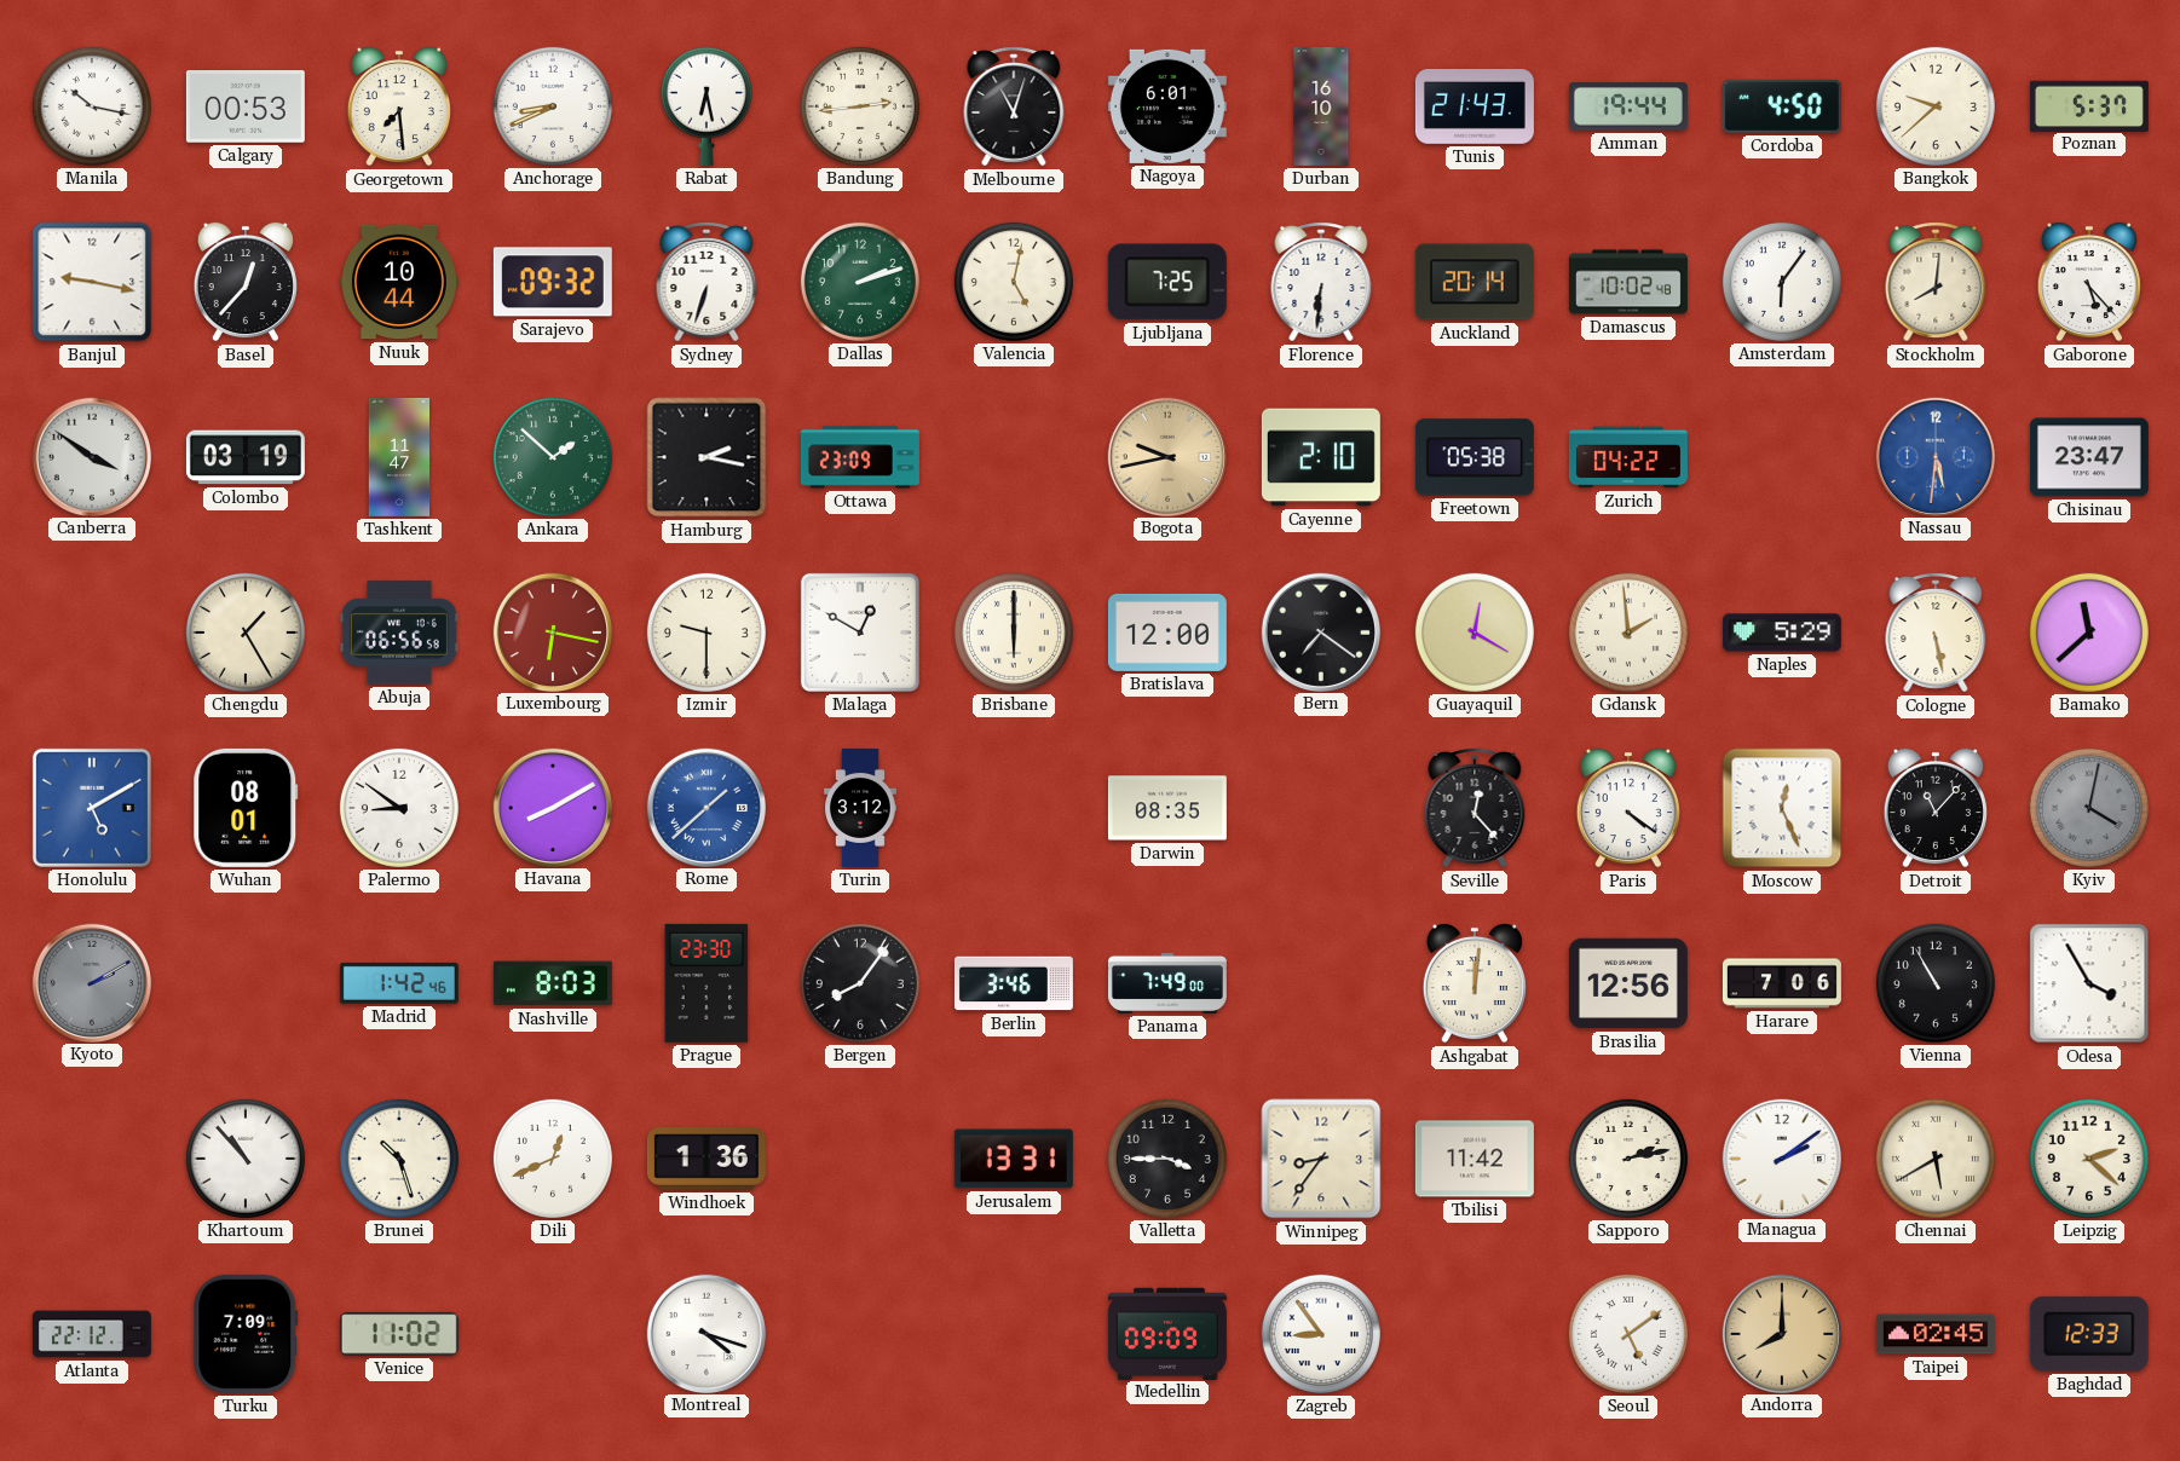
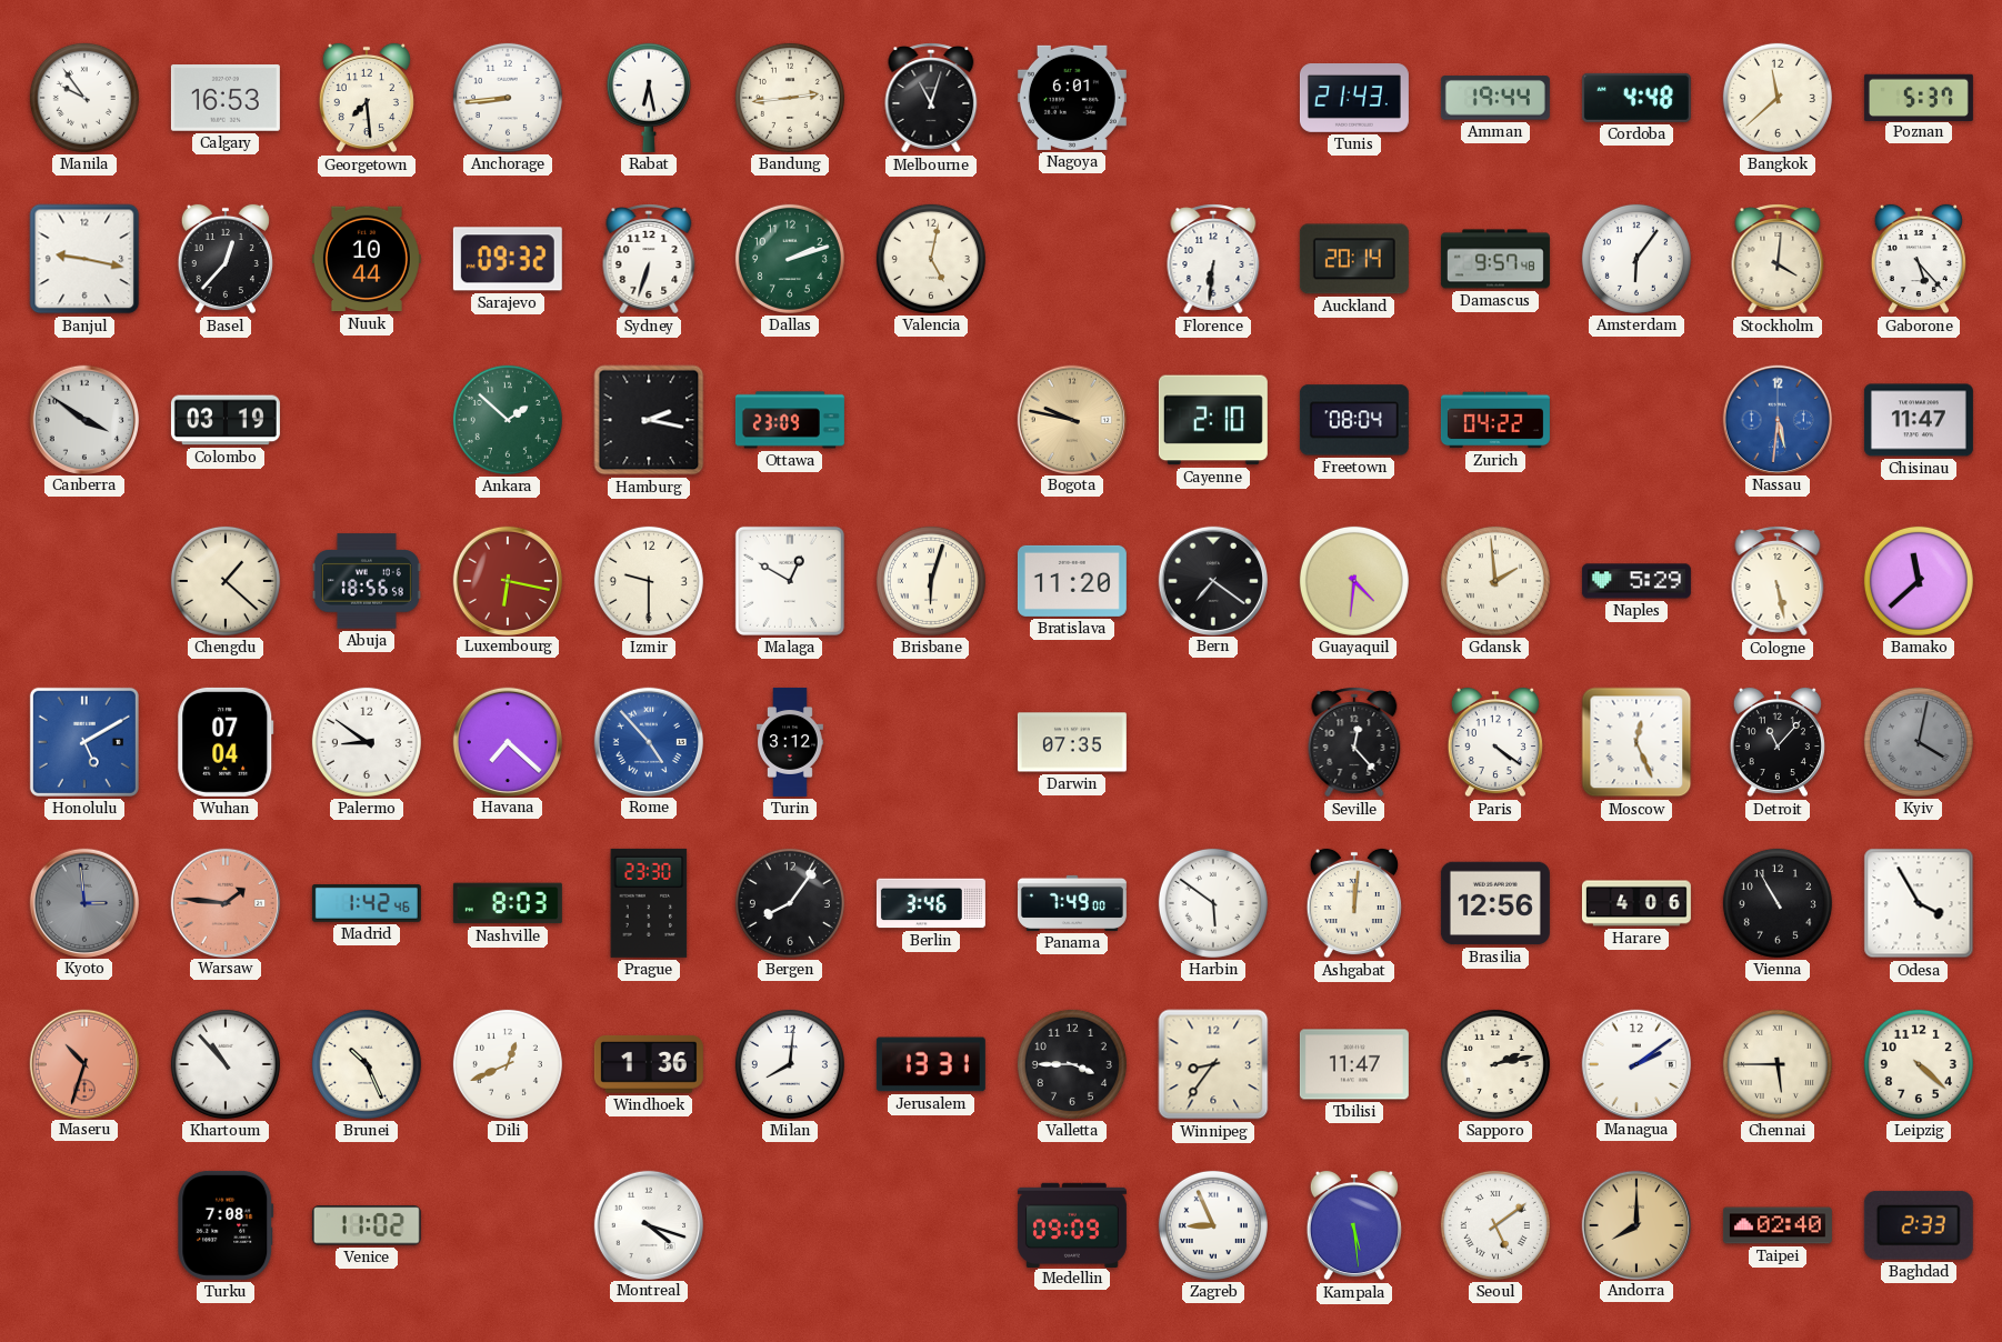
Manila: 10:17 -> 9:54 (84, 98)
Calgary: 00:53 -> 16:53 (226, 99)
Anchorage: 8:41 -> 8:44 (508, 98)
Durban: 16:10 -> none (1321, 106)
Cordoba: 4:50 -> 4:48 (1636, 98)
Bangkok: 9:38 -> 11:38 (1778, 98)
Ljubljana: 7:25 -> none (1167, 282)
Damascus: 10:02 -> 9:57 (1495, 259)
Stockholm: 8:01 -> 4:01 (1778, 259)
Tashkent: 11:47 -> none (399, 457)
Bogota: 9:43 -> 9:47 (1071, 419)
Freetown: 05:38 -> 08:04 (1354, 420)
Chisinau: 23:47 -> 11:47 (1919, 420)
Chengdu: 1:25 -> 1:22 (226, 581)
Abuja: 06:56 -> 18:56 (367, 581)
Brisbane: 6:00 -> 6:03 (931, 581)
Bratislava: 12:00 -> 11:20 (1072, 581)
Guayaquil: 12:20 -> 4:31 (1354, 581)
Wuhan: 08:01 -> 07:04 (226, 742)
Havana: 8:10 -> 7:22 (507, 741)
Rome: 1:38 -> 4:53 (648, 741)
Darwin: 08:35 -> 07:35 (1072, 742)
Kyoto: 2:10 -> 2:59 (83, 902)
Warsaw: none -> 1:46 (224, 902)
Harbin: none -> 5:51 (1213, 903)
Harare: 7:06 -> 4:06 (1636, 903)
Maseru: none -> 10:33 (83, 1063)
Brunei: 10:27 -> 10:26 (367, 1064)
Milan: none -> 8:01 (790, 1064)
Tbilisi: 11:42 -> 11:47 (1354, 1064)
Chennai: 5:40 -> 5:45 (1778, 1064)
Leipzig: 2:22 -> 4:22 (1919, 1064)
Atlanta: 22:12 -> none (92, 1334)
Turku: 7:09 -> 7:08 (226, 1225)
Zagreb: 8:54 -> 8:56 (1213, 1225)
Kampala: none -> 5:29 (1354, 1225)
Taipei: 02:45 -> 02:40 (1778, 1225)
Baghdad: 12:33 -> 2:33 (1919, 1225)
